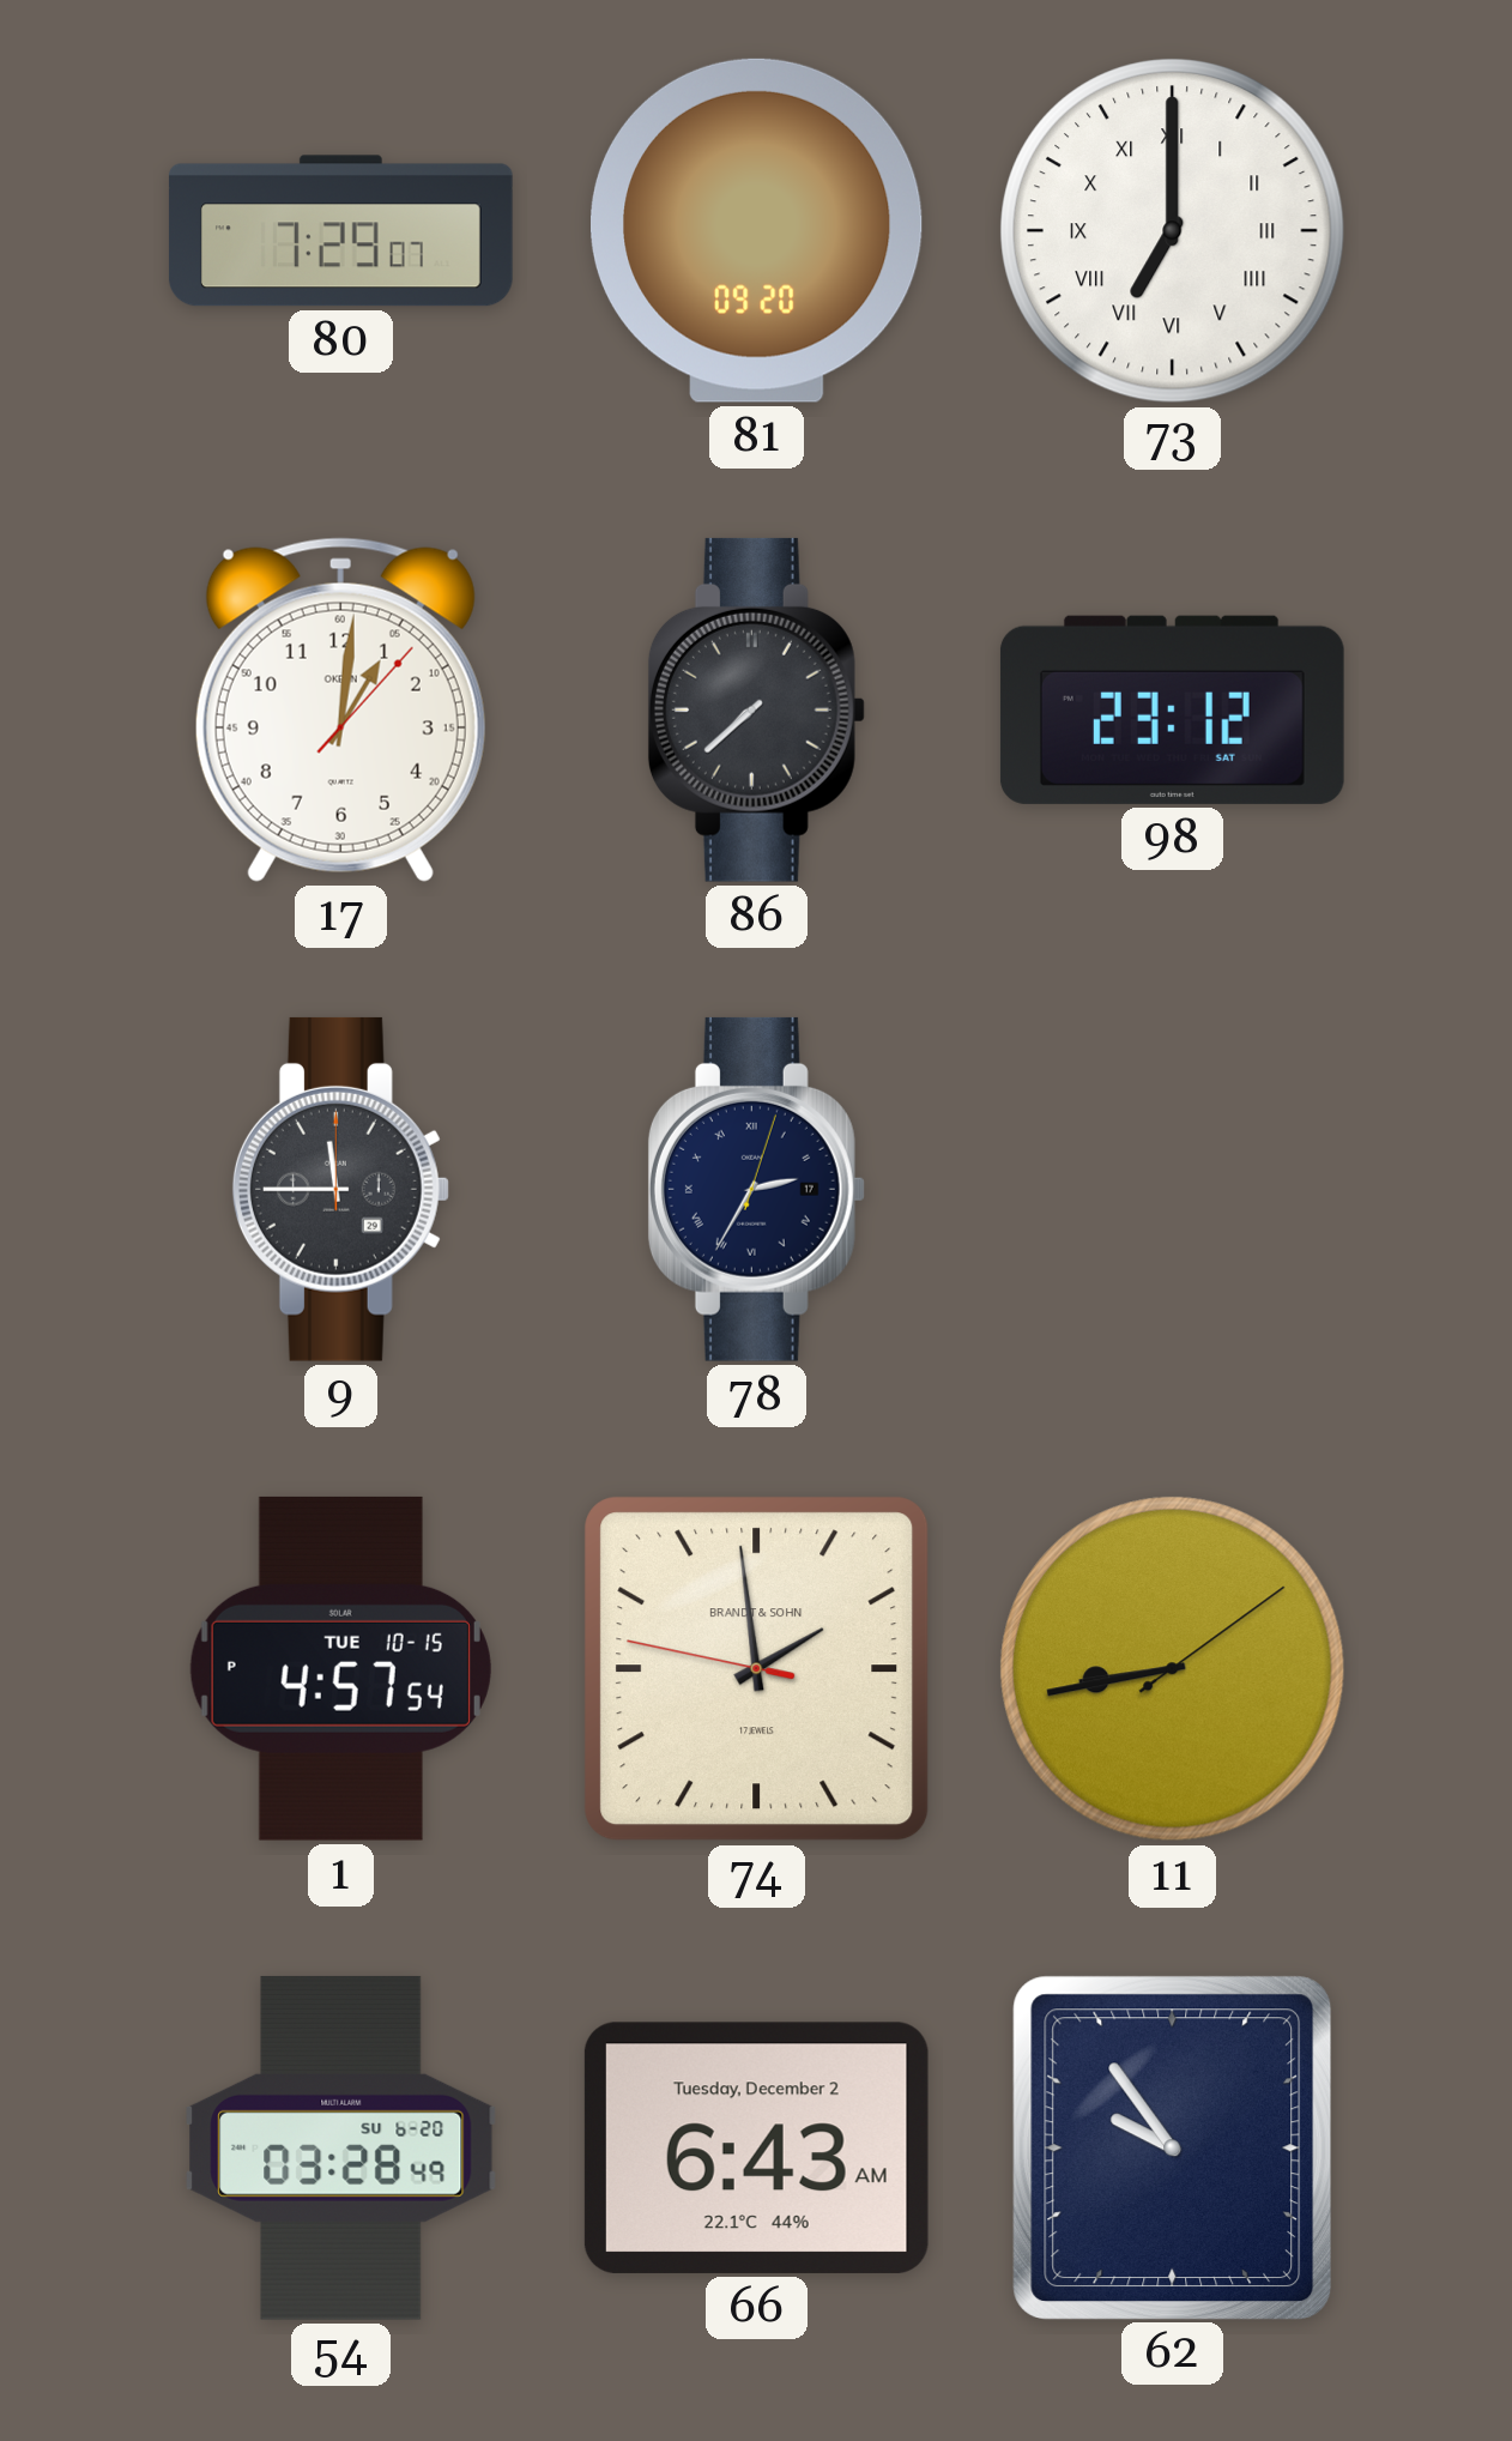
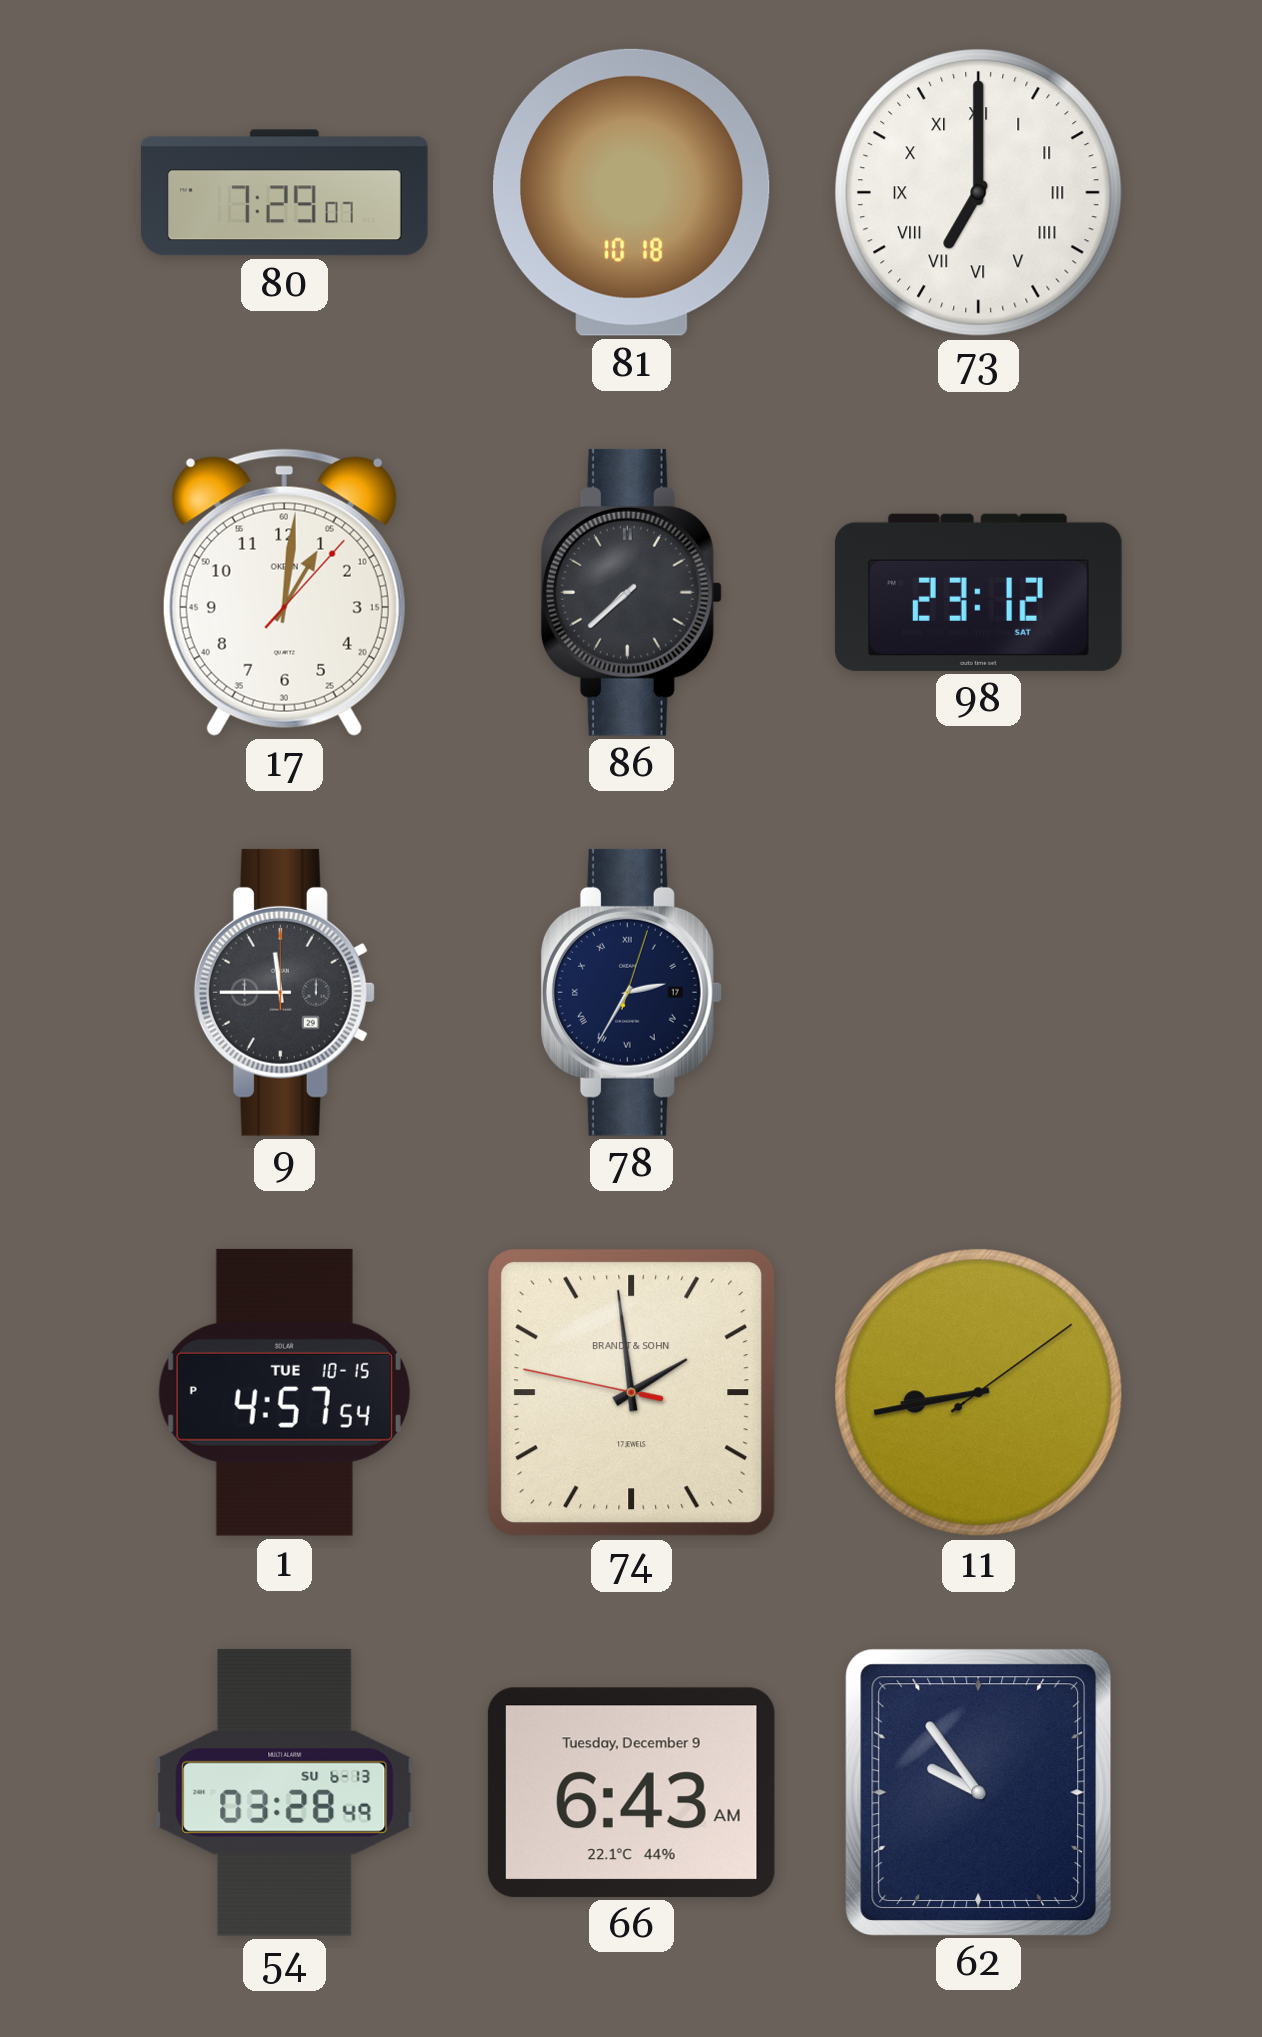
81: 09:20 -> 10:18 (632, 192)
54 date: SU 6-20 -> SU 6-13 (285, 1792)
66 date: Tuesday, December 2 -> Tuesday, December 9 (631, 1792)
